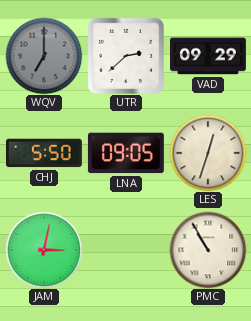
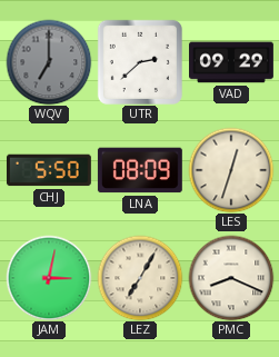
LNA: 09:05 -> 08:09 (140, 170)
LEZ: none -> 7:05 (140, 278)
PMC: 10:55 -> 8:19 (231, 278)
